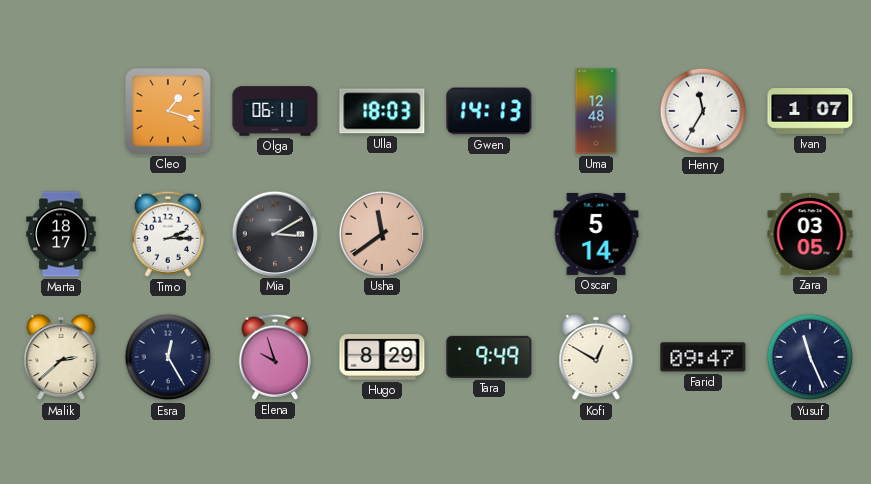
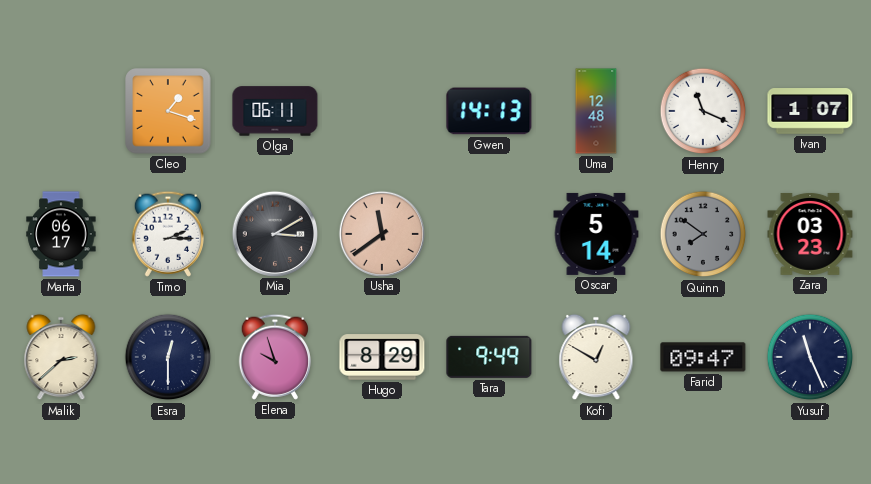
Ulla: 18:03 -> none (382, 111)
Henry: 11:35 -> 11:19 (703, 111)
Marta: 18:17 -> 06:17 (61, 234)
Quinn: none -> 7:51 (703, 234)
Zara: 03:05 -> 03:23 (810, 234)
Esra: 12:25 -> 12:30 (168, 357)
